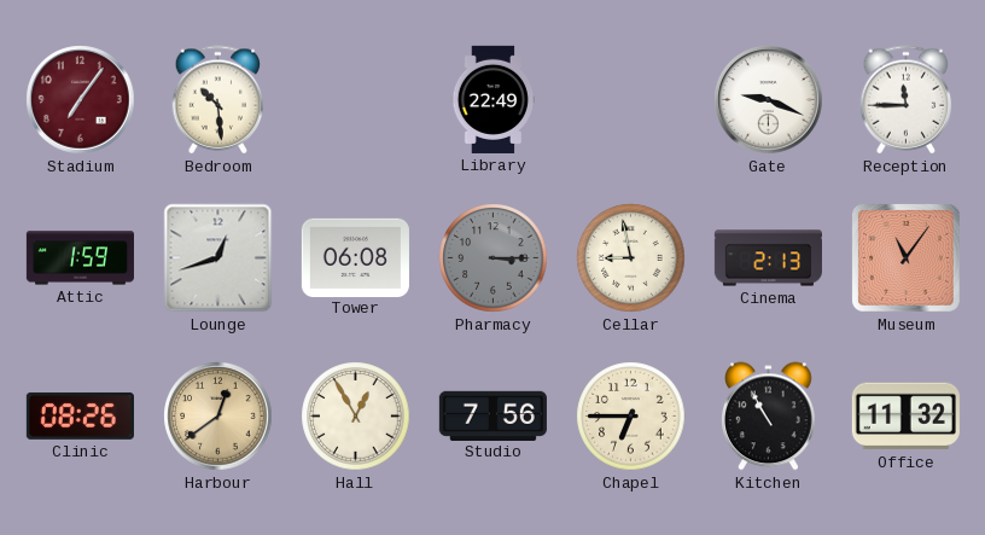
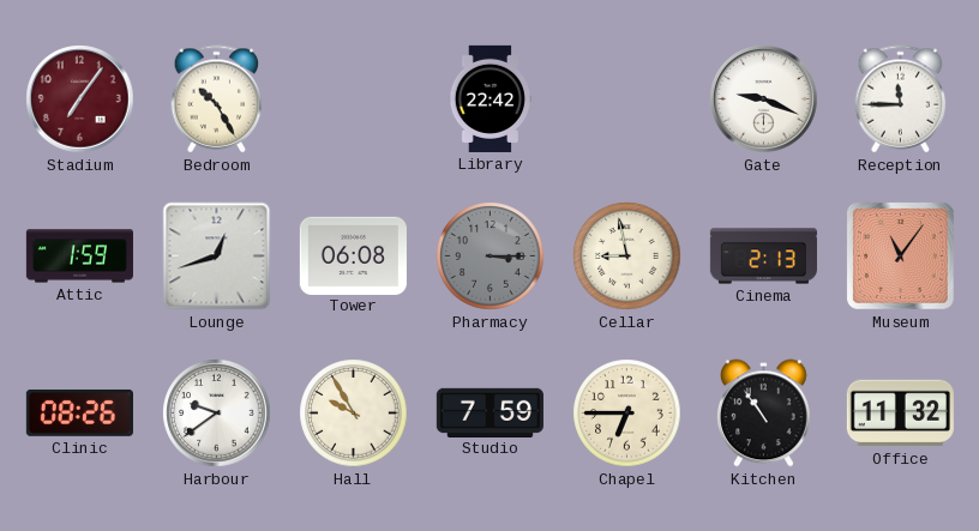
Bedroom: 10:29 -> 10:25 (217, 99)
Library: 22:49 -> 22:42 (491, 98)
Harbour: 12:39 -> 9:39 (217, 414)
Harbour dial: champagne -> white (217, 414)
Hall: 12:55 -> 9:55 (354, 414)
Studio: 7:56 -> 7:59 (489, 412)
Kitchen: 10:55 -> 10:54 (764, 414)
